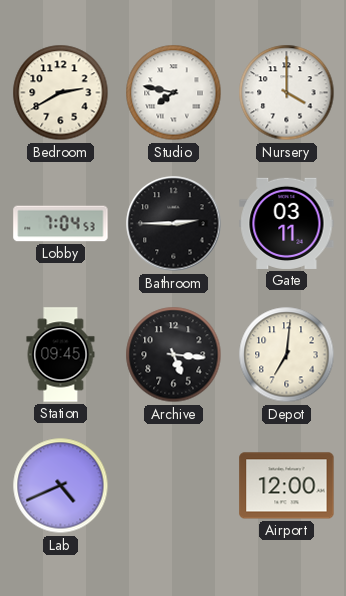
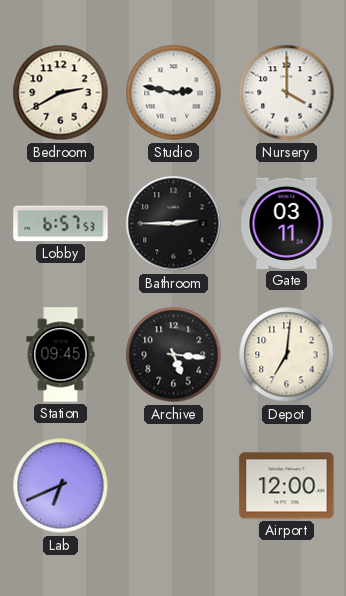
Studio: 7:47 -> 2:47 (174, 93)
Lobby: 7:04 -> 6:57 (61, 224)
Lab: 4:41 -> 6:41 (61, 486)
